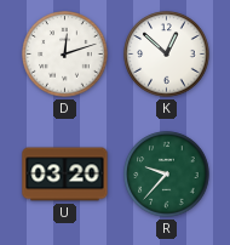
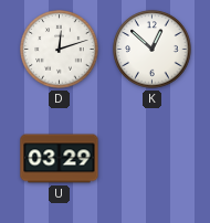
U: 03:20 -> 03:29 (60, 159)
R: 9:37 -> none (167, 175)
